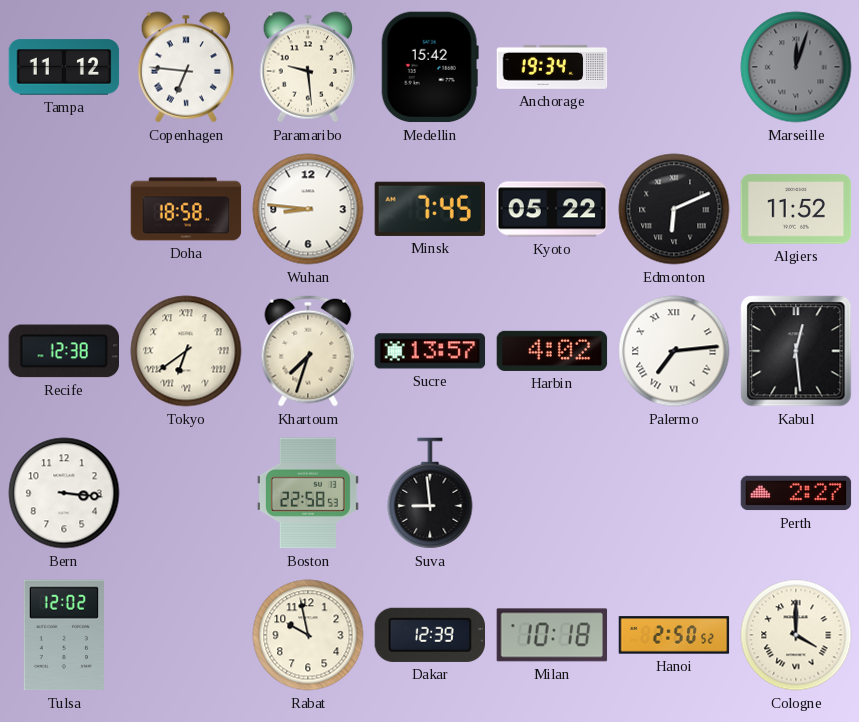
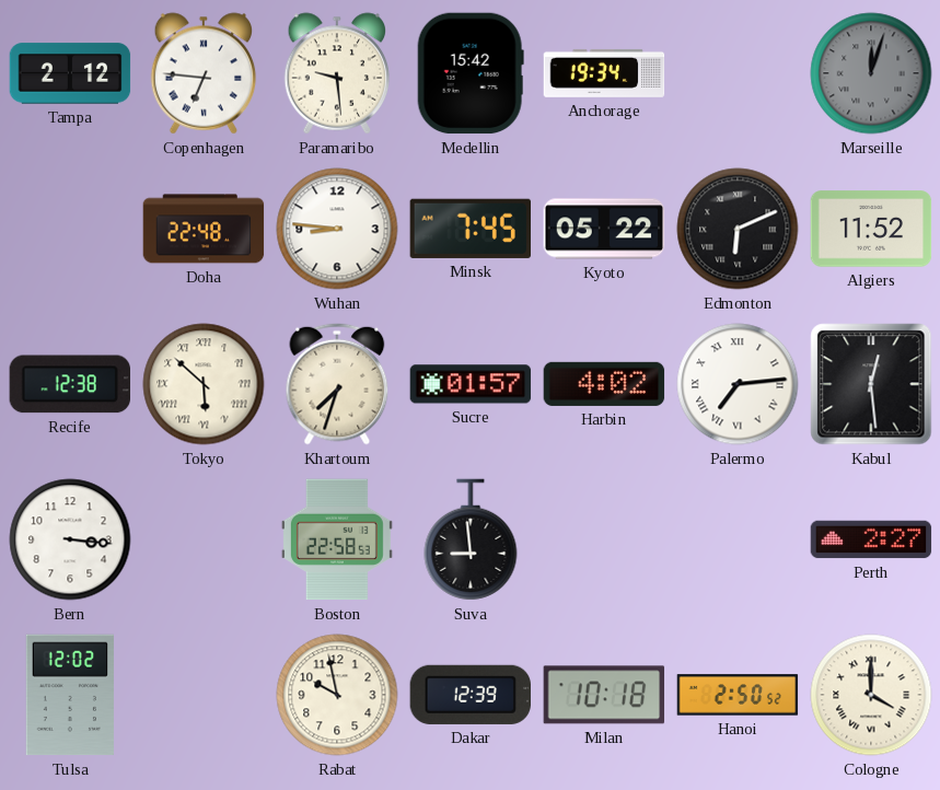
Tampa: 11:12 -> 2:12 (70, 73)
Doha: 18:58 -> 22:48 (204, 229)
Tokyo: 6:39 -> 5:52 (204, 384)
Sucre: 13:57 -> 01:57 (471, 384)
